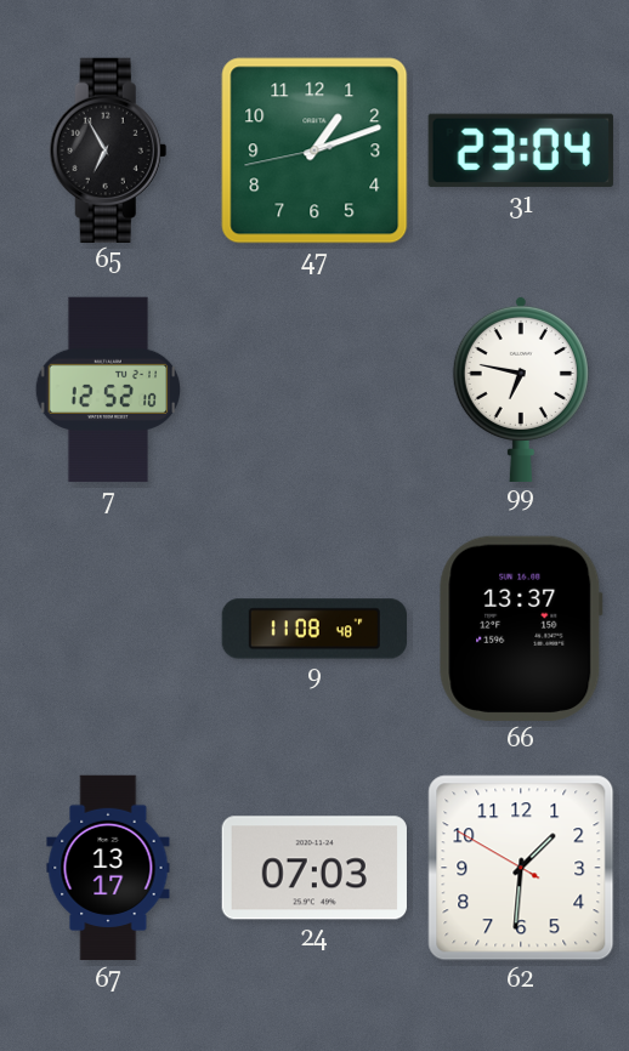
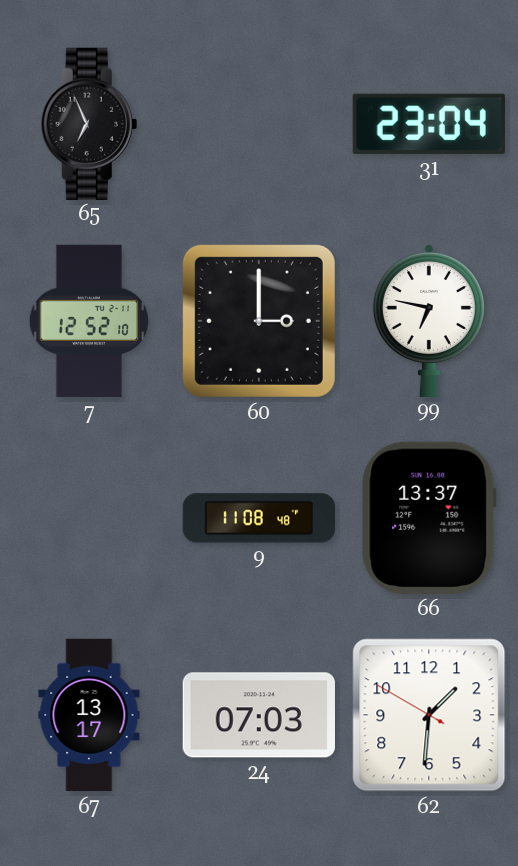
65: 6:55 -> 6:56 (89, 123)
47: 1:11 -> none (314, 150)
60: none -> 3:00 (259, 321)
